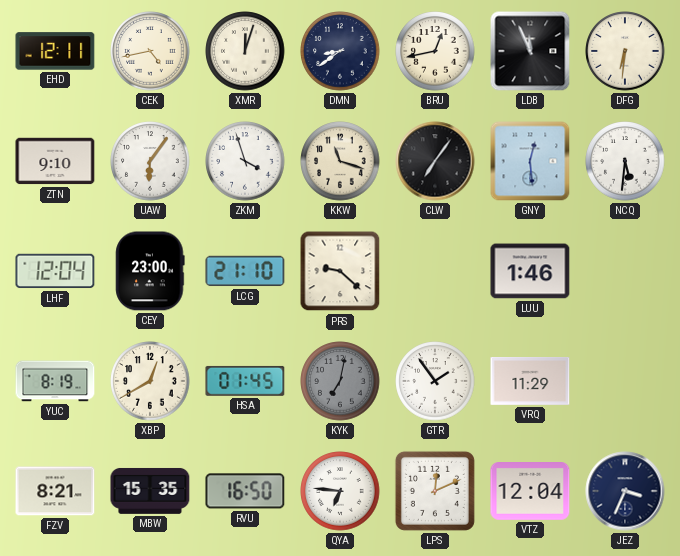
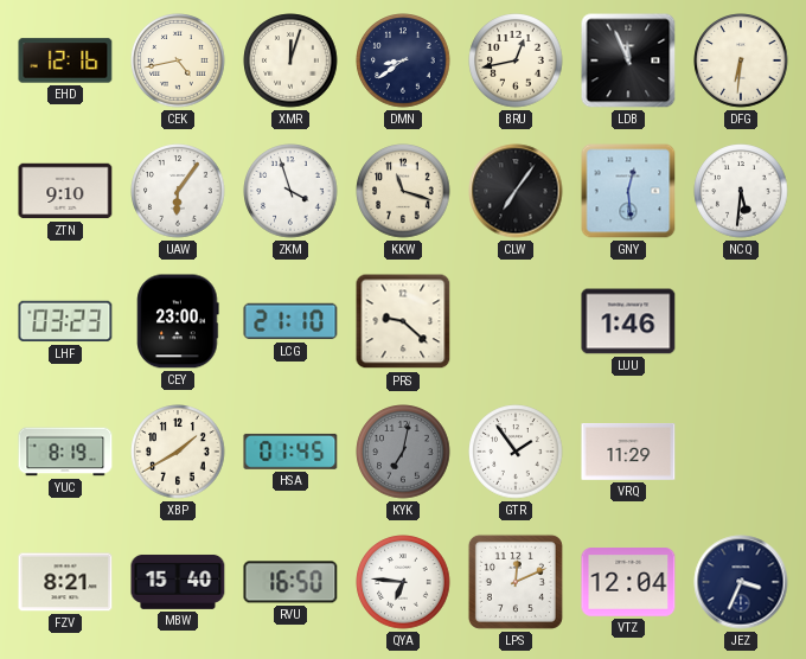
EHD: 12:11 -> 12:16 (65, 60)
LHF: 12:04 -> 03:23 (65, 321)
XBP: 12:40 -> 1:40 (178, 452)
MBW: 15:35 -> 15:40 (178, 582)
